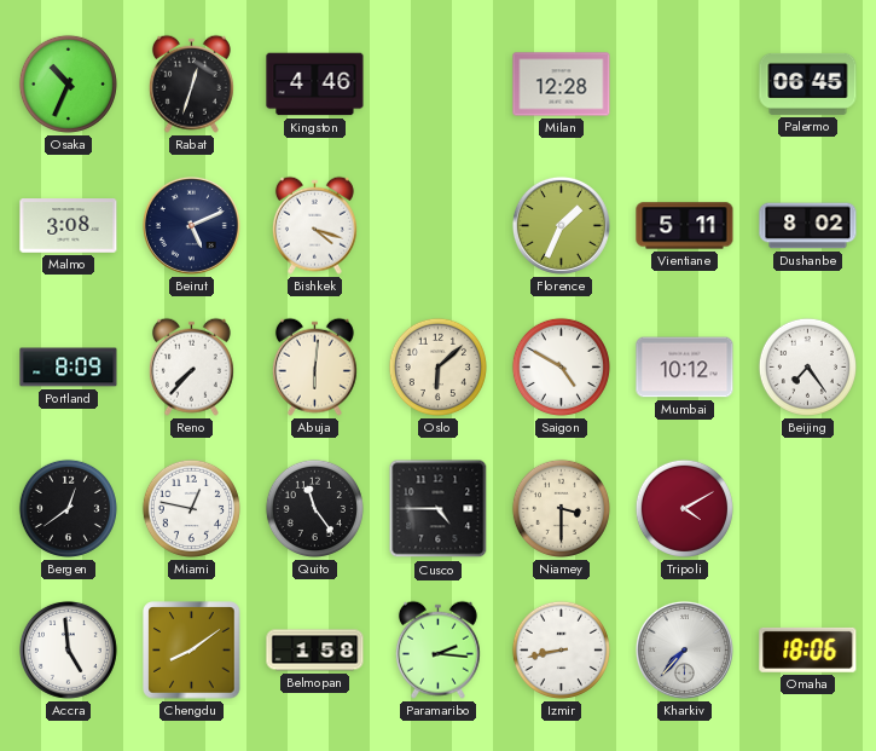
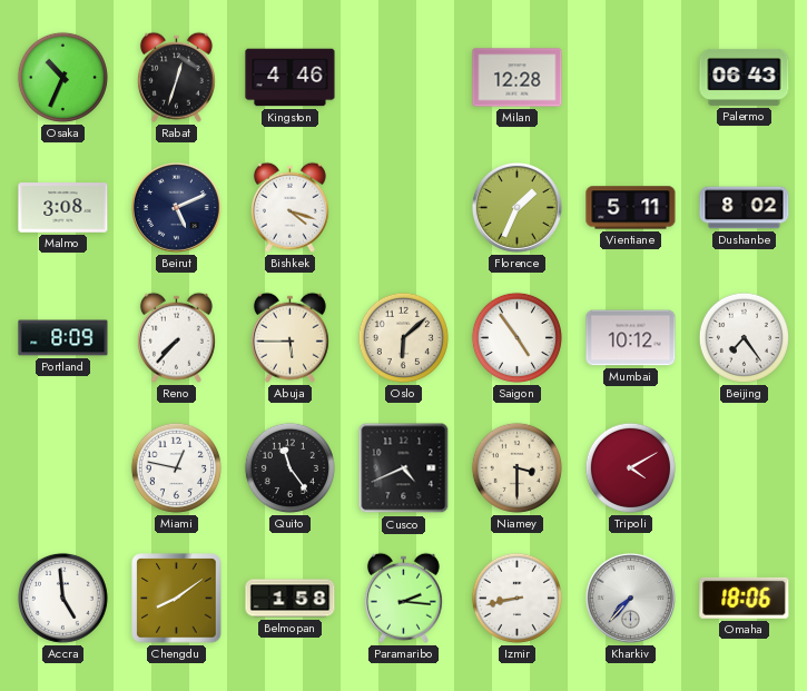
Palermo: 06:45 -> 06:43 (745, 77)
Abuja: 6:01 -> 5:45 (289, 337)
Saigon: 4:50 -> 4:54 (516, 337)
Bergen: 12:39 -> none (68, 508)
Cusco: 4:45 -> 4:41 (404, 468)
